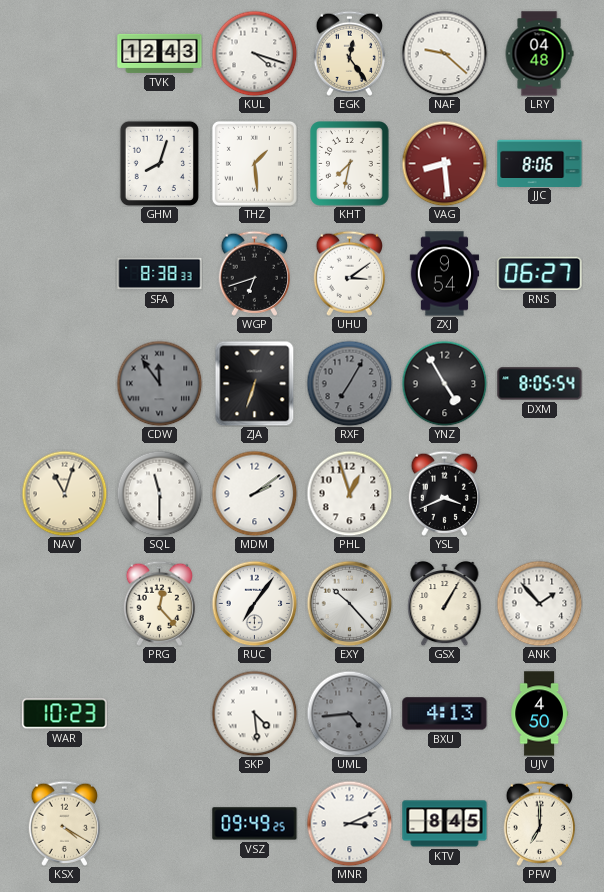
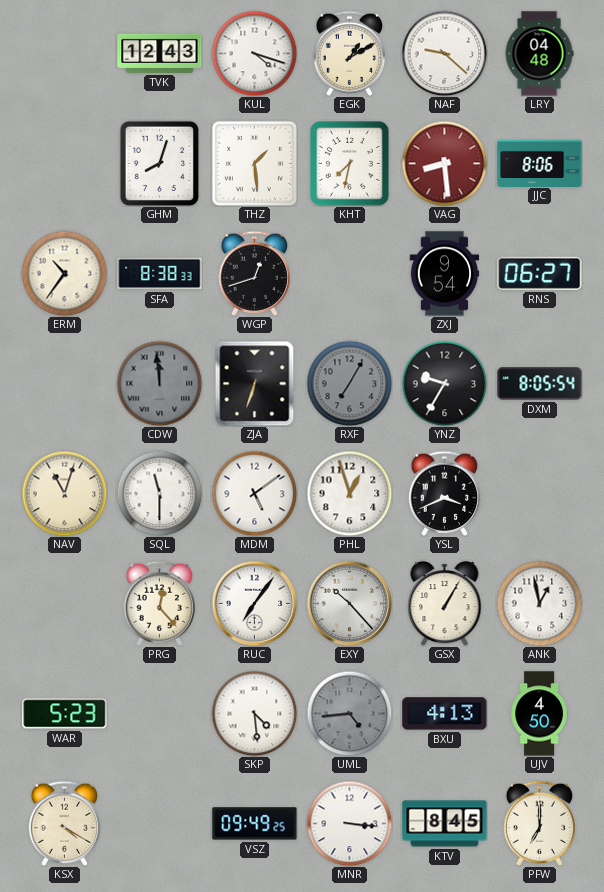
EGK: 12:24 -> 1:10 (349, 53)
ERM: none -> 10:36 (64, 273)
WGP: 6:42 -> 12:42 (254, 273)
UHU: 3:09 -> none (349, 273)
CDW: 11:54 -> 11:59 (159, 383)
YNZ: 4:55 -> 9:35 (444, 383)
MDM: 2:09 -> 5:09 (254, 493)
ANK: 1:53 -> 12:58 (539, 603)
WAR: 10:23 -> 5:23 (65, 714)
MNR: 3:11 -> 3:16 (349, 823)
